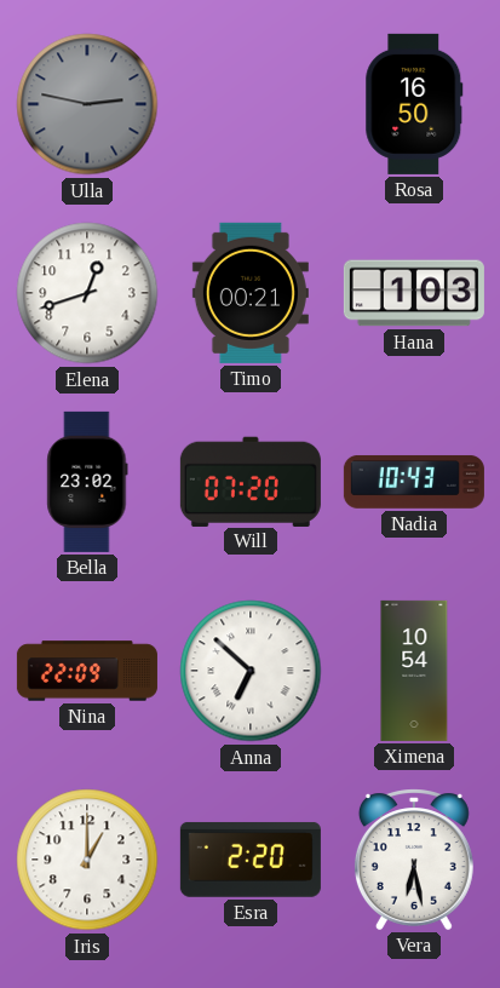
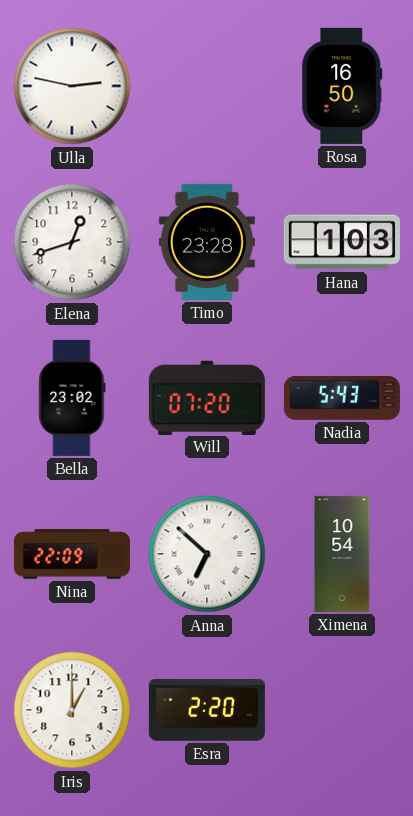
Ulla dial: grey -> white (72, 86)
Timo: 00:21 -> 23:28 (207, 242)
Nadia: 10:43 -> 5:43 (342, 398)
Vera: 6:28 -> none (414, 860)
